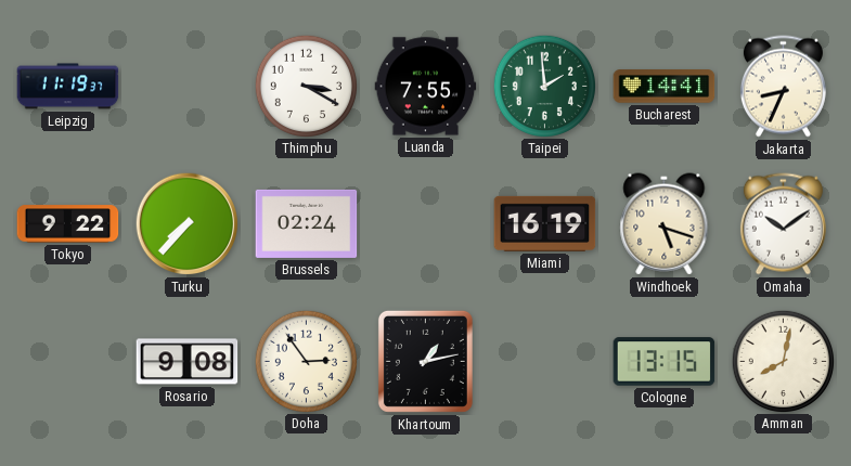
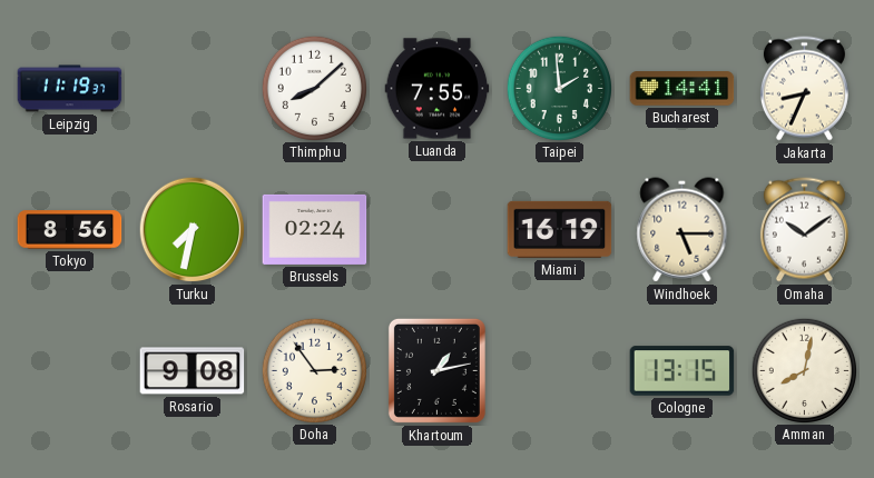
Thimphu: 3:20 -> 8:08 (314, 88)
Tokyo: 9:22 -> 8:56 (70, 230)
Turku: 7:37 -> 7:32 (193, 230)
Windhoek: 5:18 -> 5:15 (682, 230)
